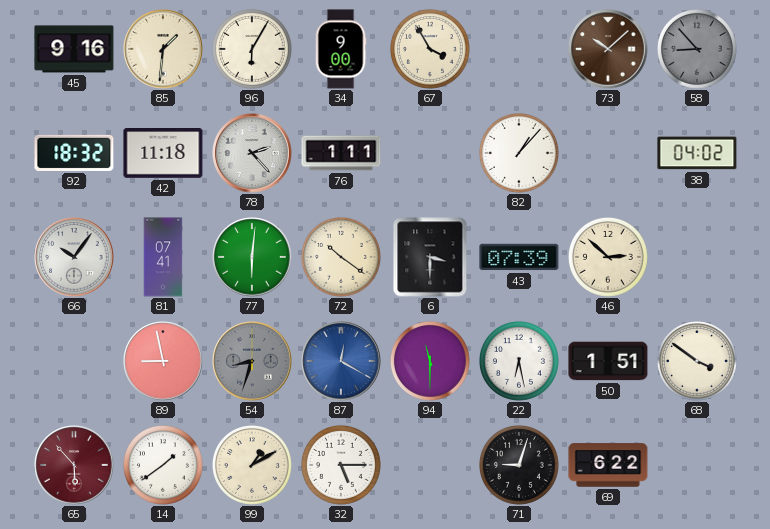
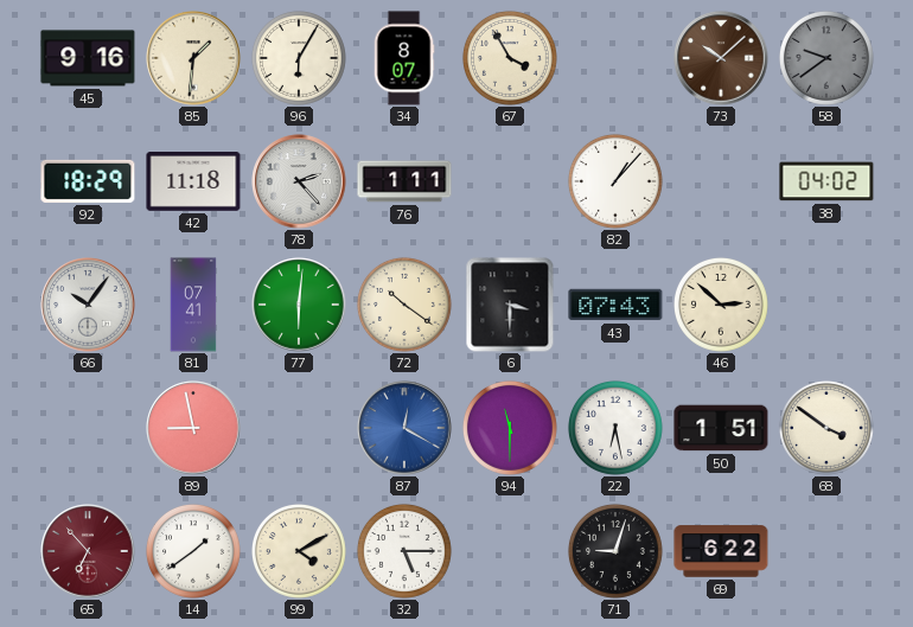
34: 9:00 -> 8:07 (404, 58)
58: 8:53 -> 9:39 (826, 58)
92: 18:32 -> 18:29 (88, 181)
43: 07:39 -> 07:43 (615, 305)
54: 8:33 -> none (252, 361)
65: 5:53 -> 6:53 (88, 551)
99: 1:10 -> 4:10 (299, 551)
